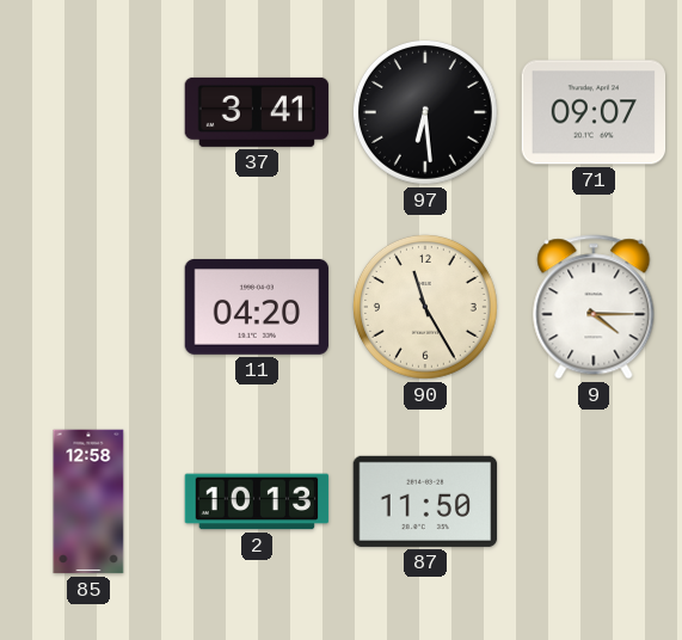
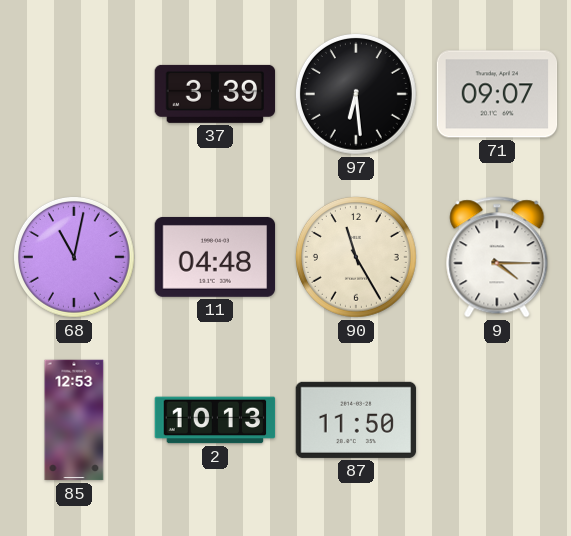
37: 3:41 -> 3:39 (215, 94)
68: none -> 11:02 (74, 257)
11: 04:20 -> 04:48 (215, 257)
85: 12:58 -> 12:53 (74, 420)
